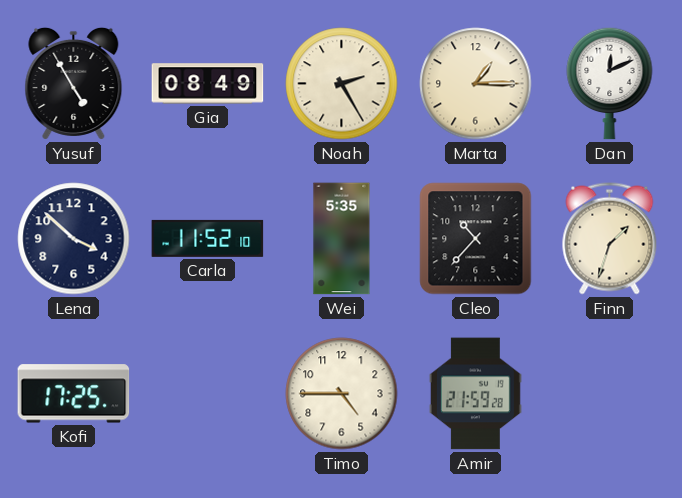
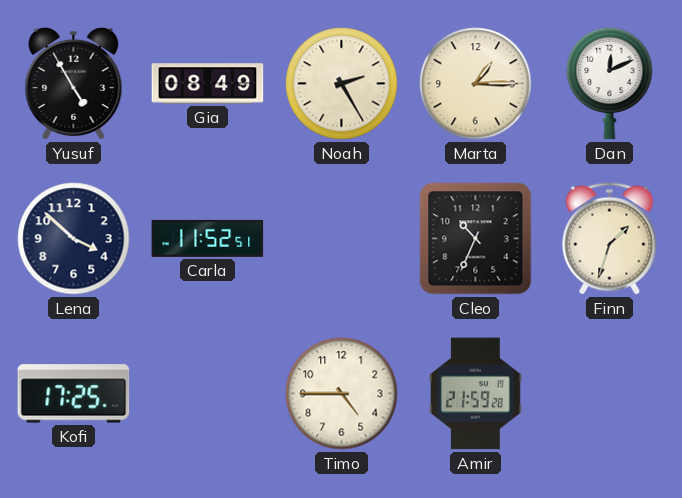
Carla: 11:52:10 -> 11:52:51 (208, 238)
Wei: 5:35 -> none (342, 239)
Cleo: 10:37 -> 10:34 (476, 239)
